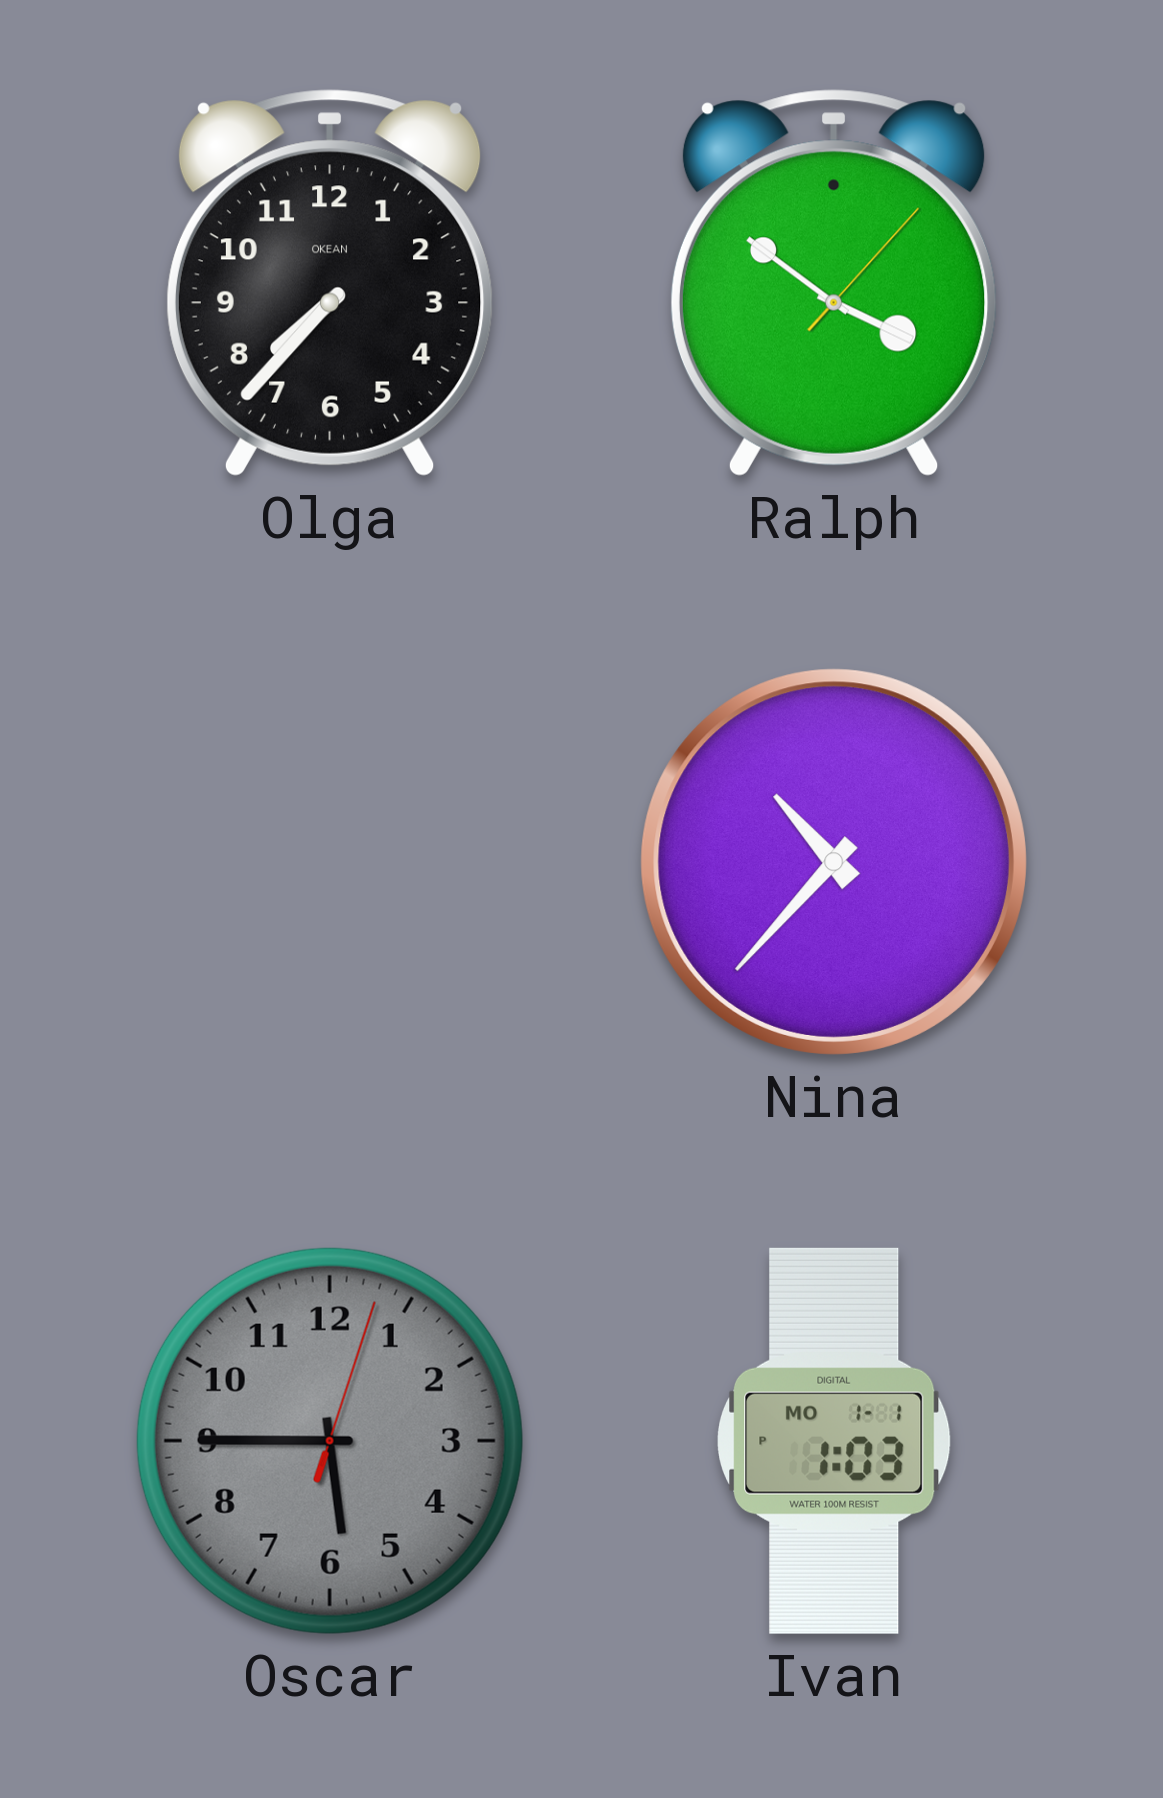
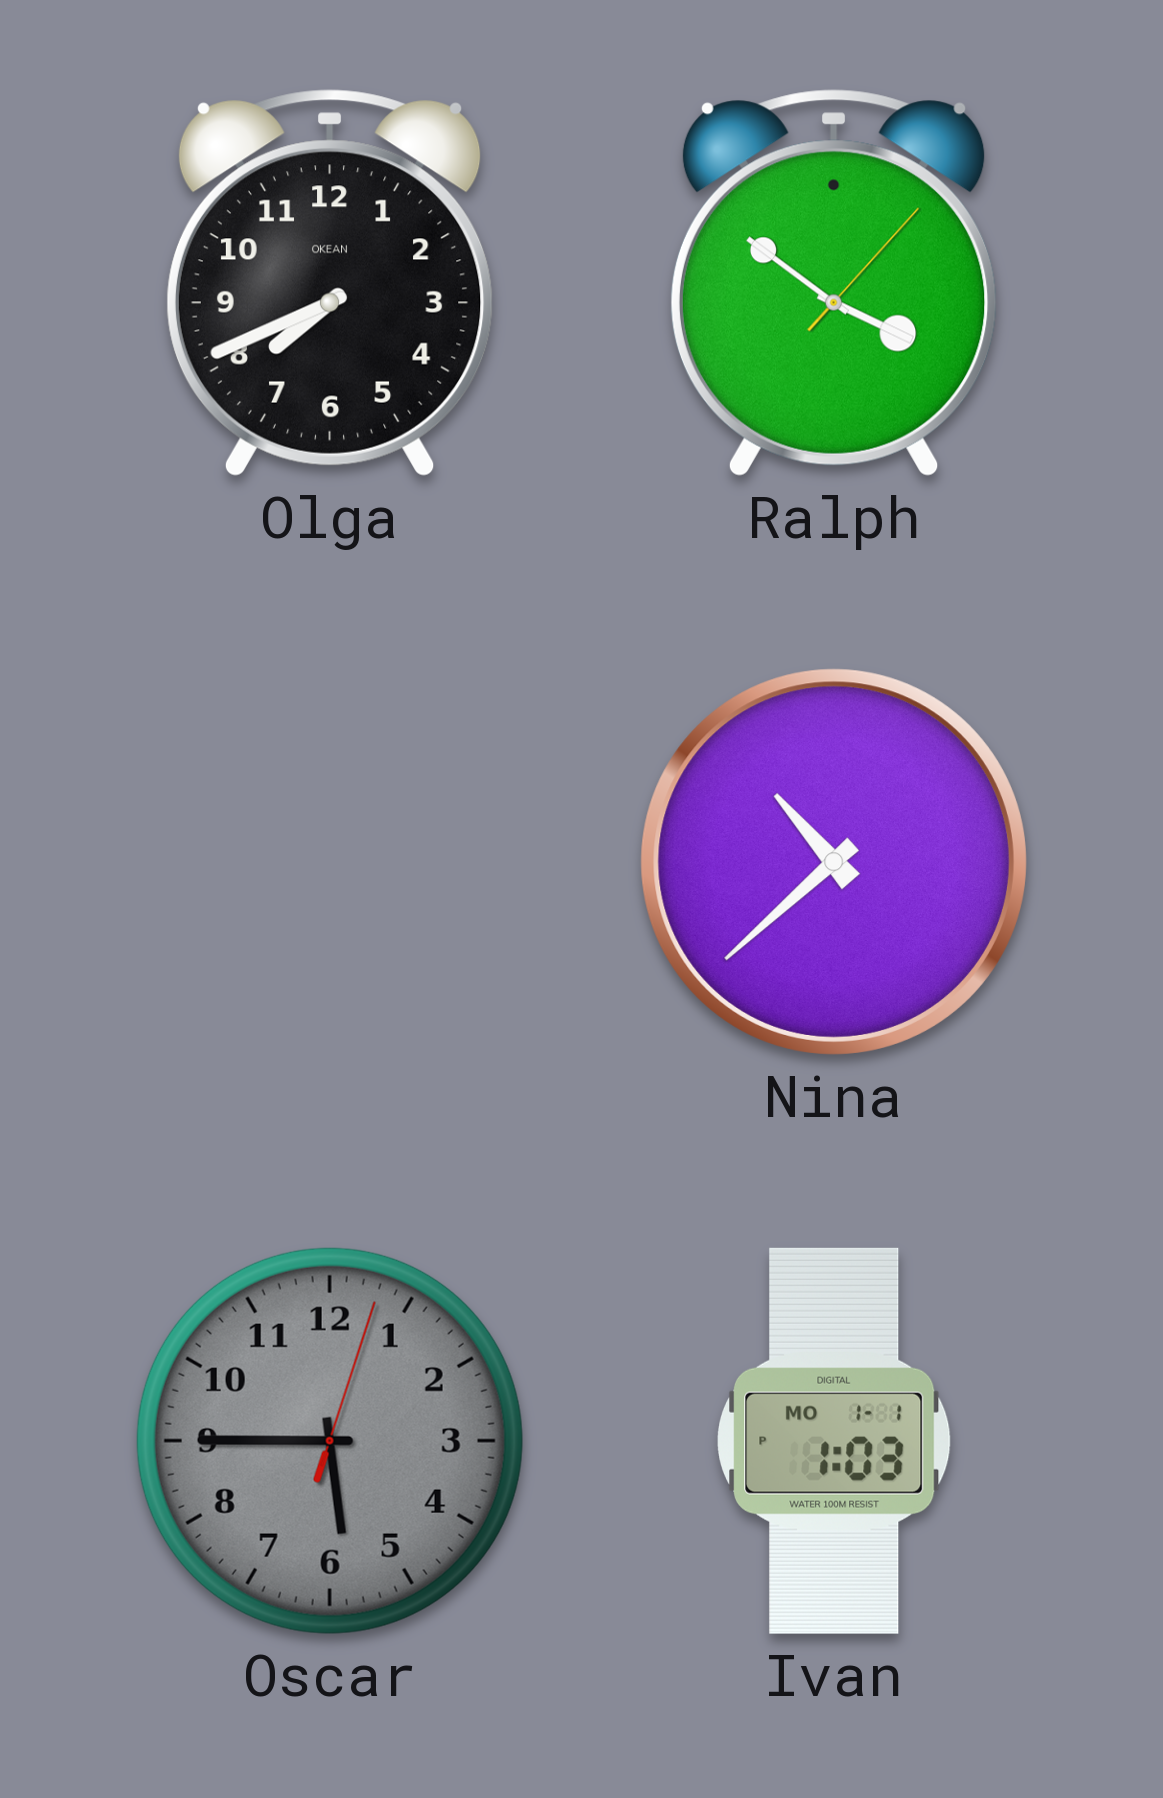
Olga: 7:37 -> 7:41 (330, 283)
Nina: 10:37 -> 10:38 (834, 862)
